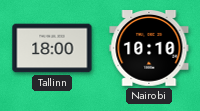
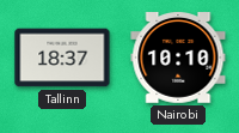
Tallinn: 18:00 -> 18:37 (62, 58)
